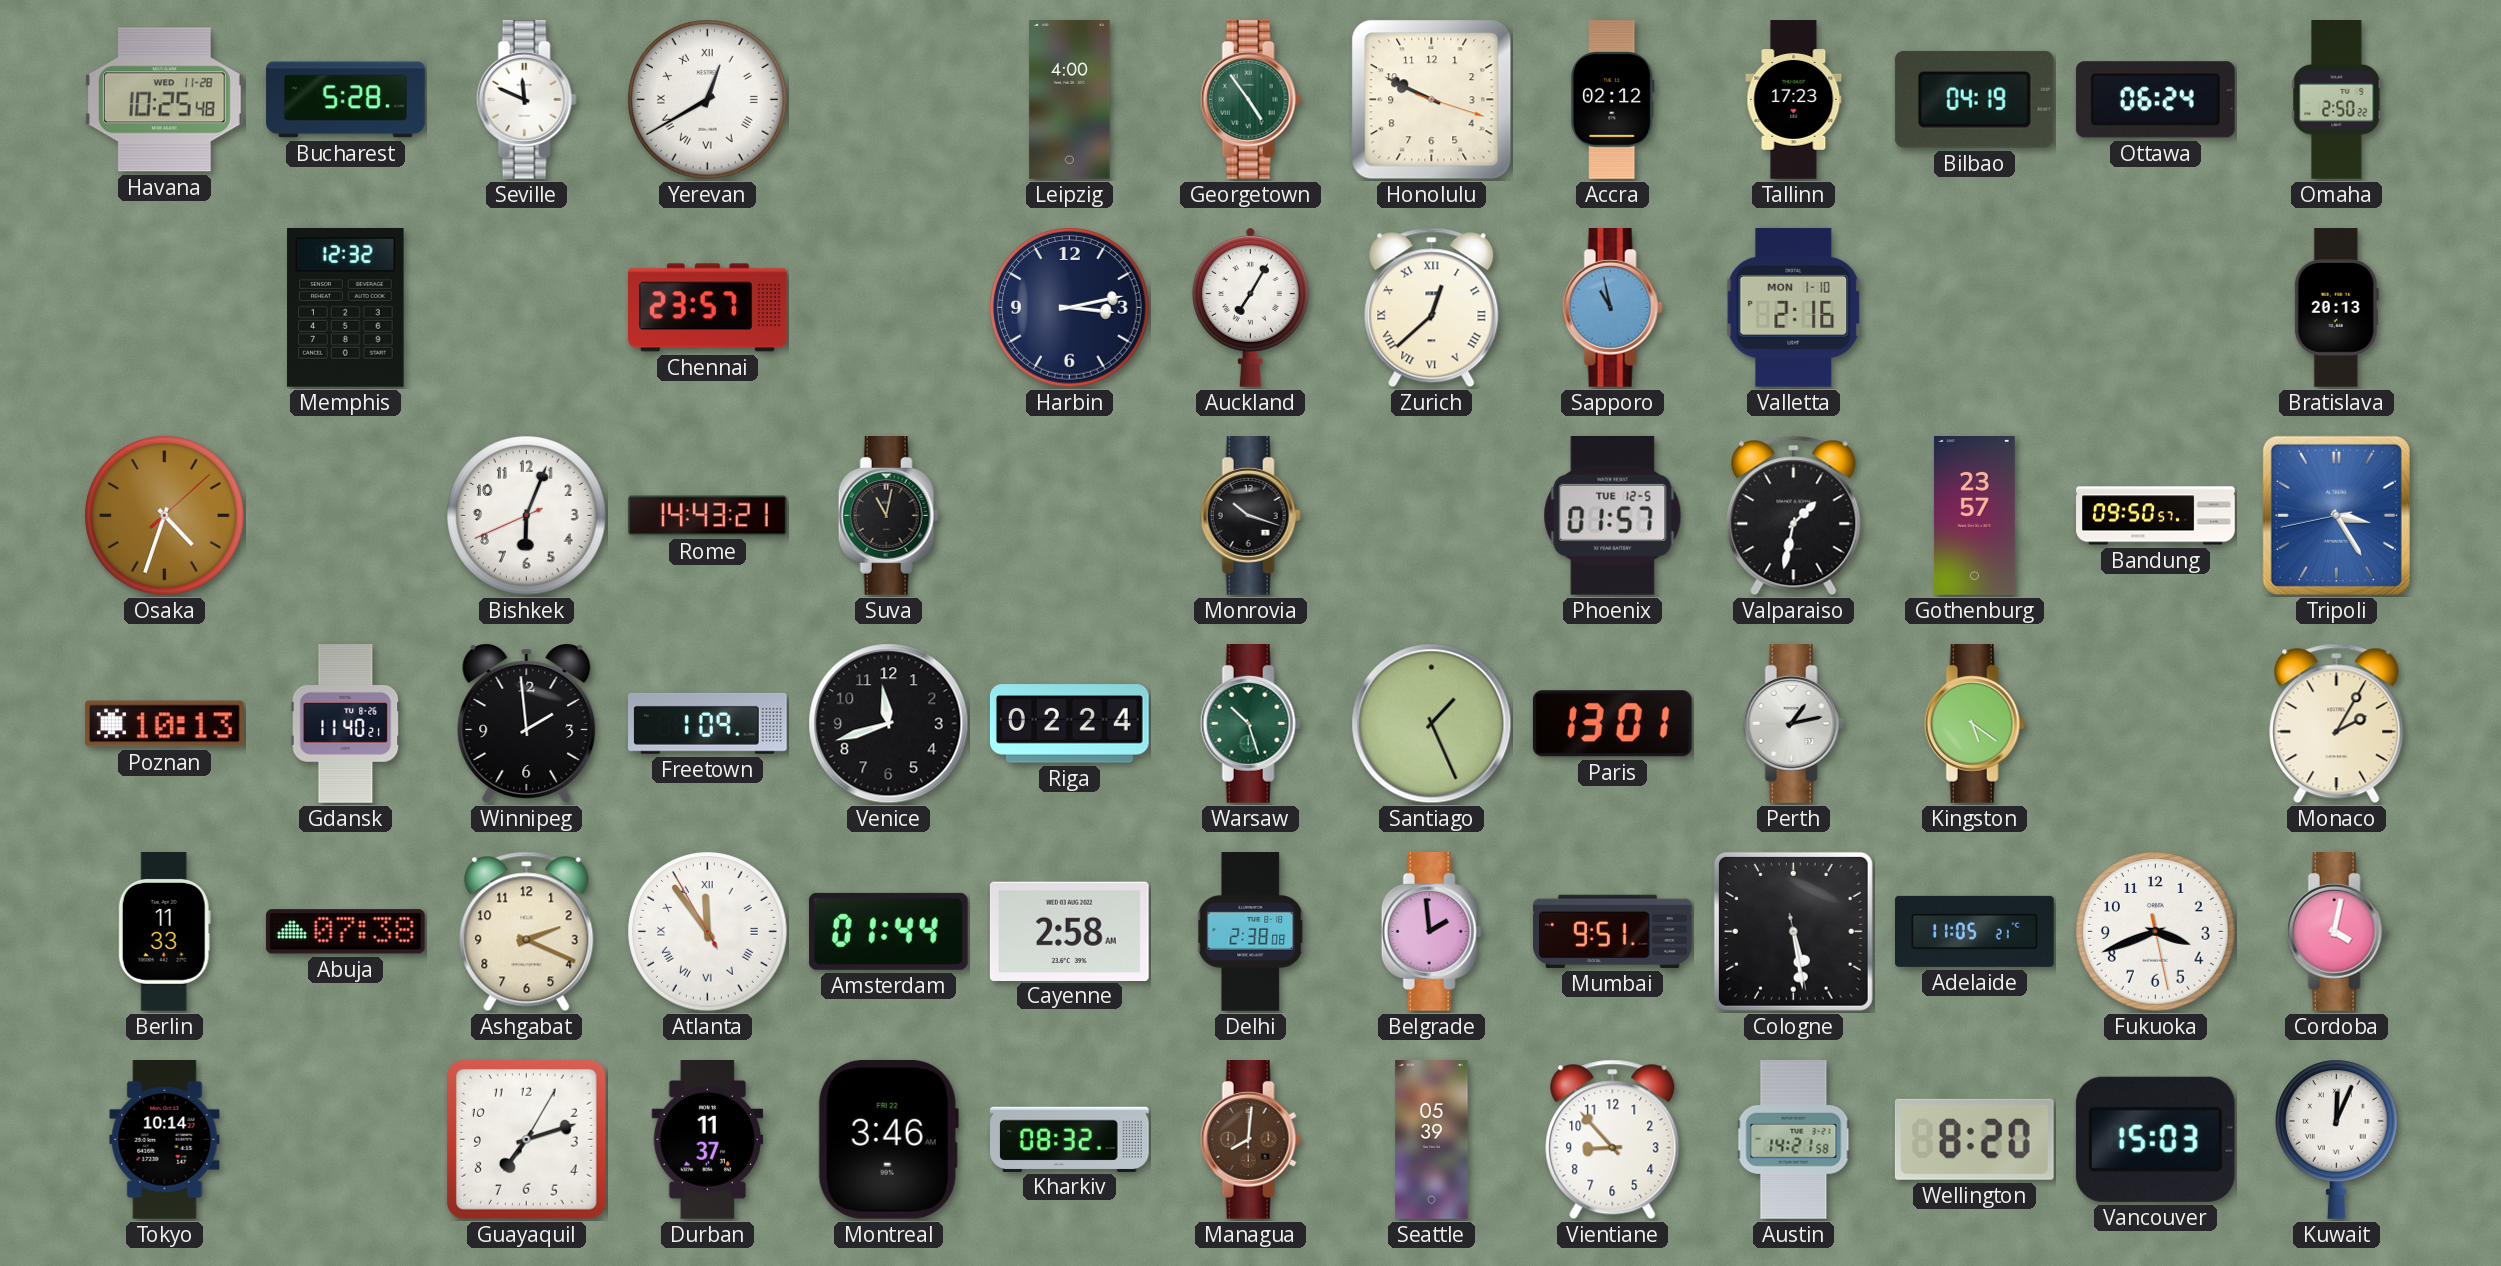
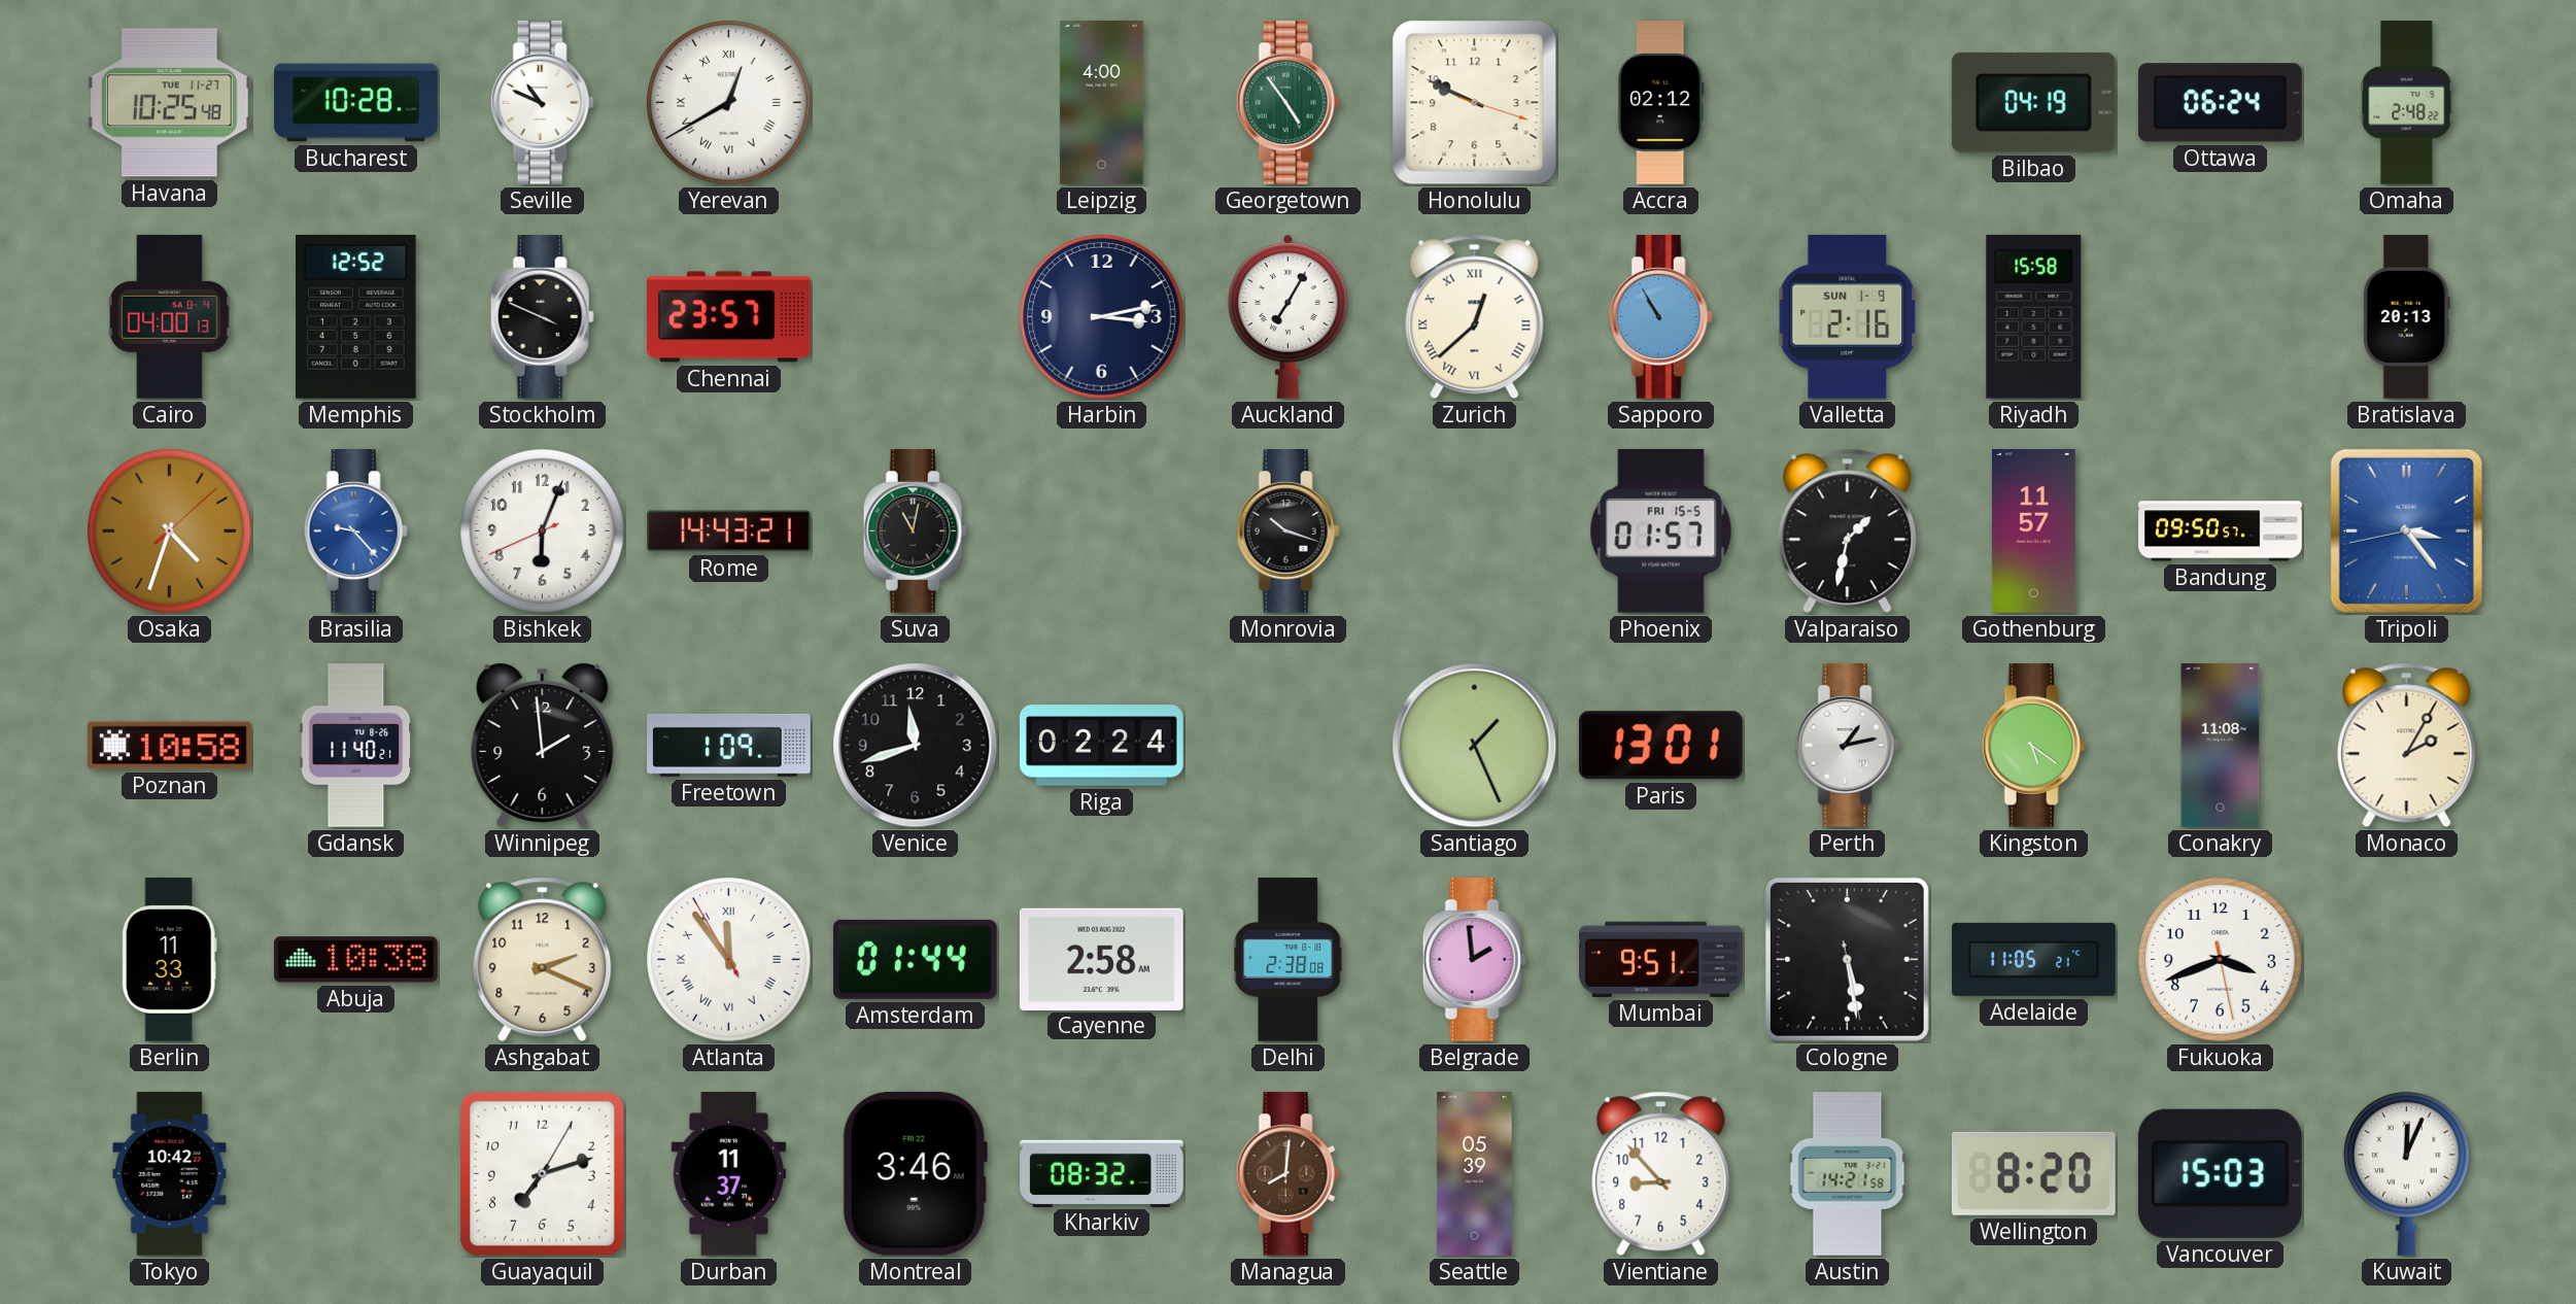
Havana date: WED 11-28 -> TUE 11-27 (169, 103)
Bucharest: 5:28 -> 10:28 (356, 103)
Seville: 11:49 -> 10:49 (542, 103)
Tallinn: 17:23 -> none (1794, 100)
Omaha: 2:50 -> 2:48 (2407, 103)
Cairo: none -> 04:00 (170, 316)
Memphis: 12:32 -> 12:52 (356, 316)
Stockholm: none -> 3:49 (542, 317)
Sapporo: 10:58 -> 10:55 (1660, 317)
Valletta date: MON 1-10 -> SUN 1-9 (1848, 316)
Riyadh: none -> 15:58 (2034, 316)
Brasilia: none -> 9:23 (355, 531)
Phoenix date: TUE 12-5 -> FRI 15-5 (1661, 530)
Gothenburg: 23:57 -> 11:57 (2033, 531)
Tripoli: 3:24 -> 3:23 (2406, 530)
Poznan: 10:13 -> 10:58 (170, 746)
Warsaw: 10:27 -> none (1250, 724)
Conakry: none -> 11:08 (2221, 746)
Abuja: 07:38 -> 10:38 (355, 960)
Cordoba: 4:02 -> none (2336, 932)
Tokyo: 10:14 -> 10:42 (170, 1174)
